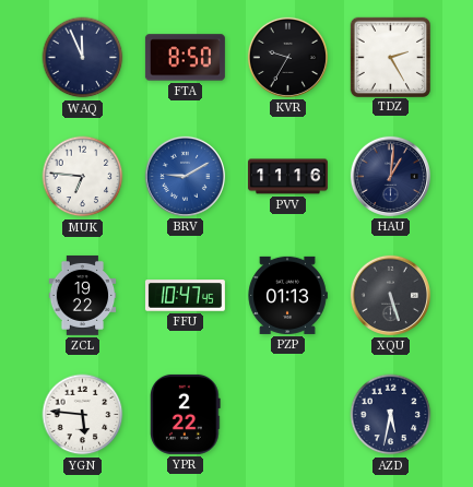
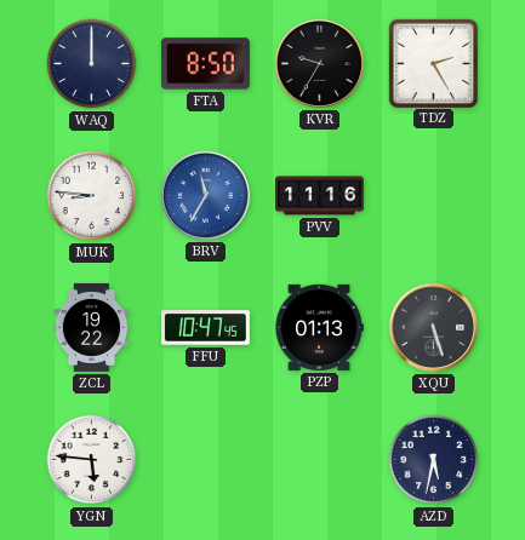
WAQ: 11:56 -> 12:00 (92, 64)
MUK: 6:46 -> 8:46 (92, 196)
BRV: 9:10 -> 11:35 (205, 195)
HAU: 1:01 -> none (390, 176)
YPR: 2:22 -> none (186, 414)
